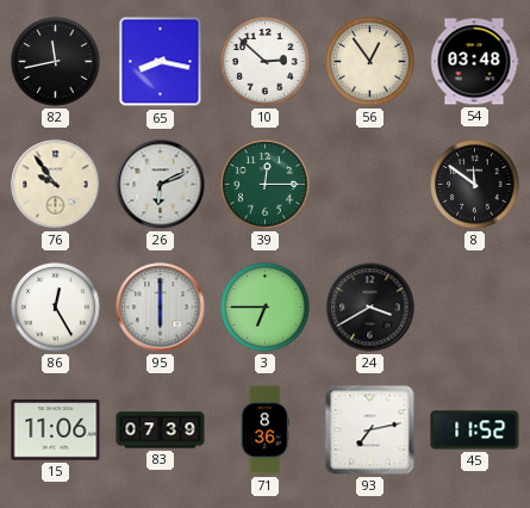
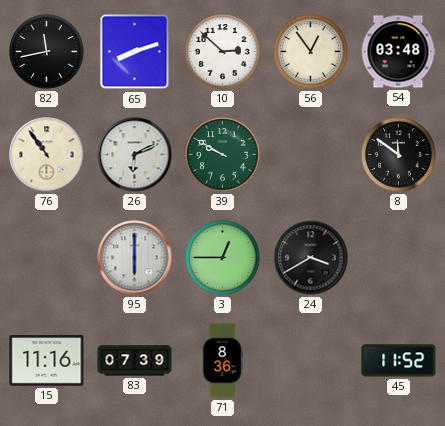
65: 8:17 -> 8:12 (135, 52)
76: 9:54 -> 10:54 (47, 155)
39: 12:15 -> 9:50 (223, 155)
86: 12:25 -> none (56, 308)
3: 6:45 -> 12:45 (223, 258)
15: 11:06 -> 11:16 (47, 361)
93: 7:13 -> none (370, 430)
